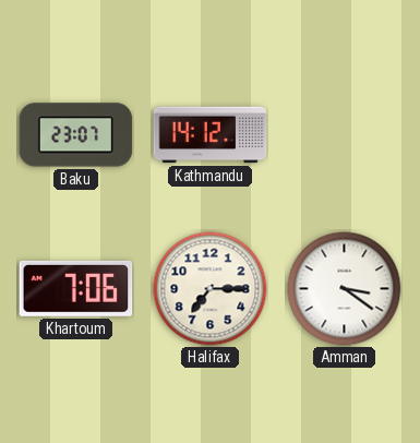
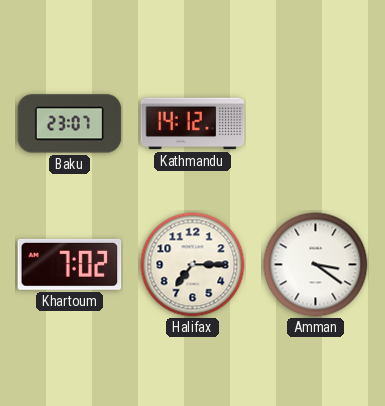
Khartoum: 7:06 -> 7:02 (70, 264)
